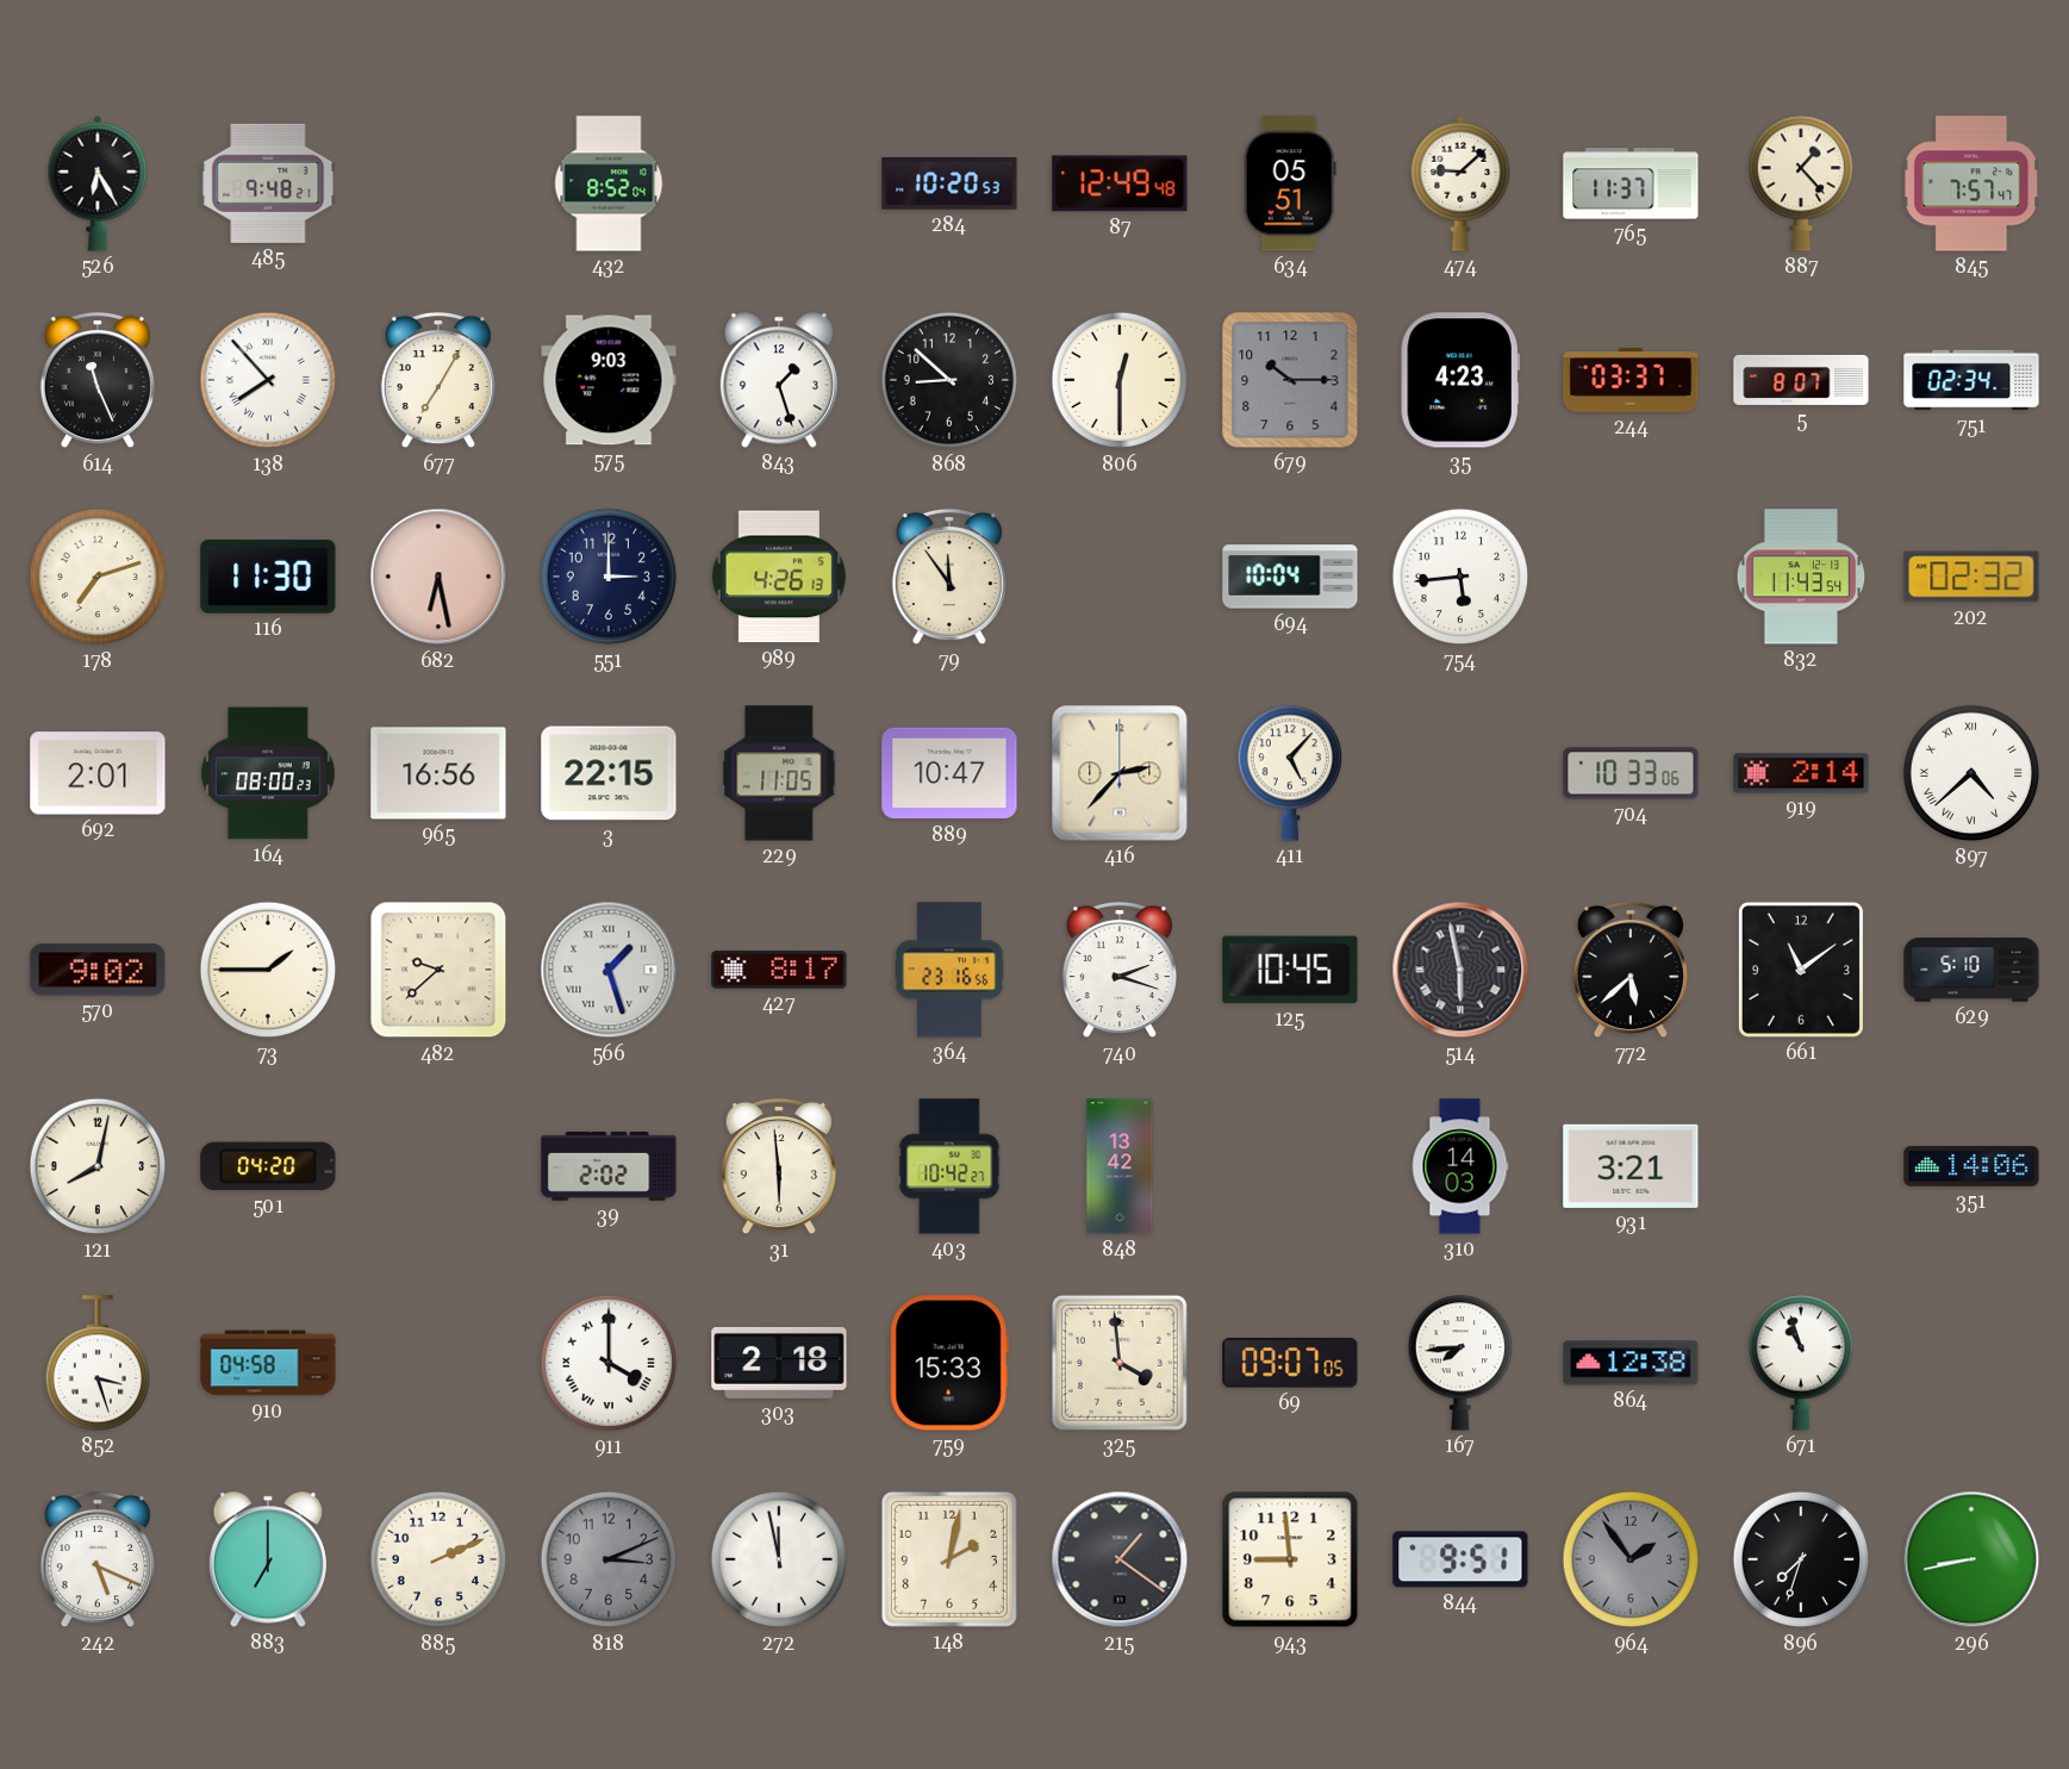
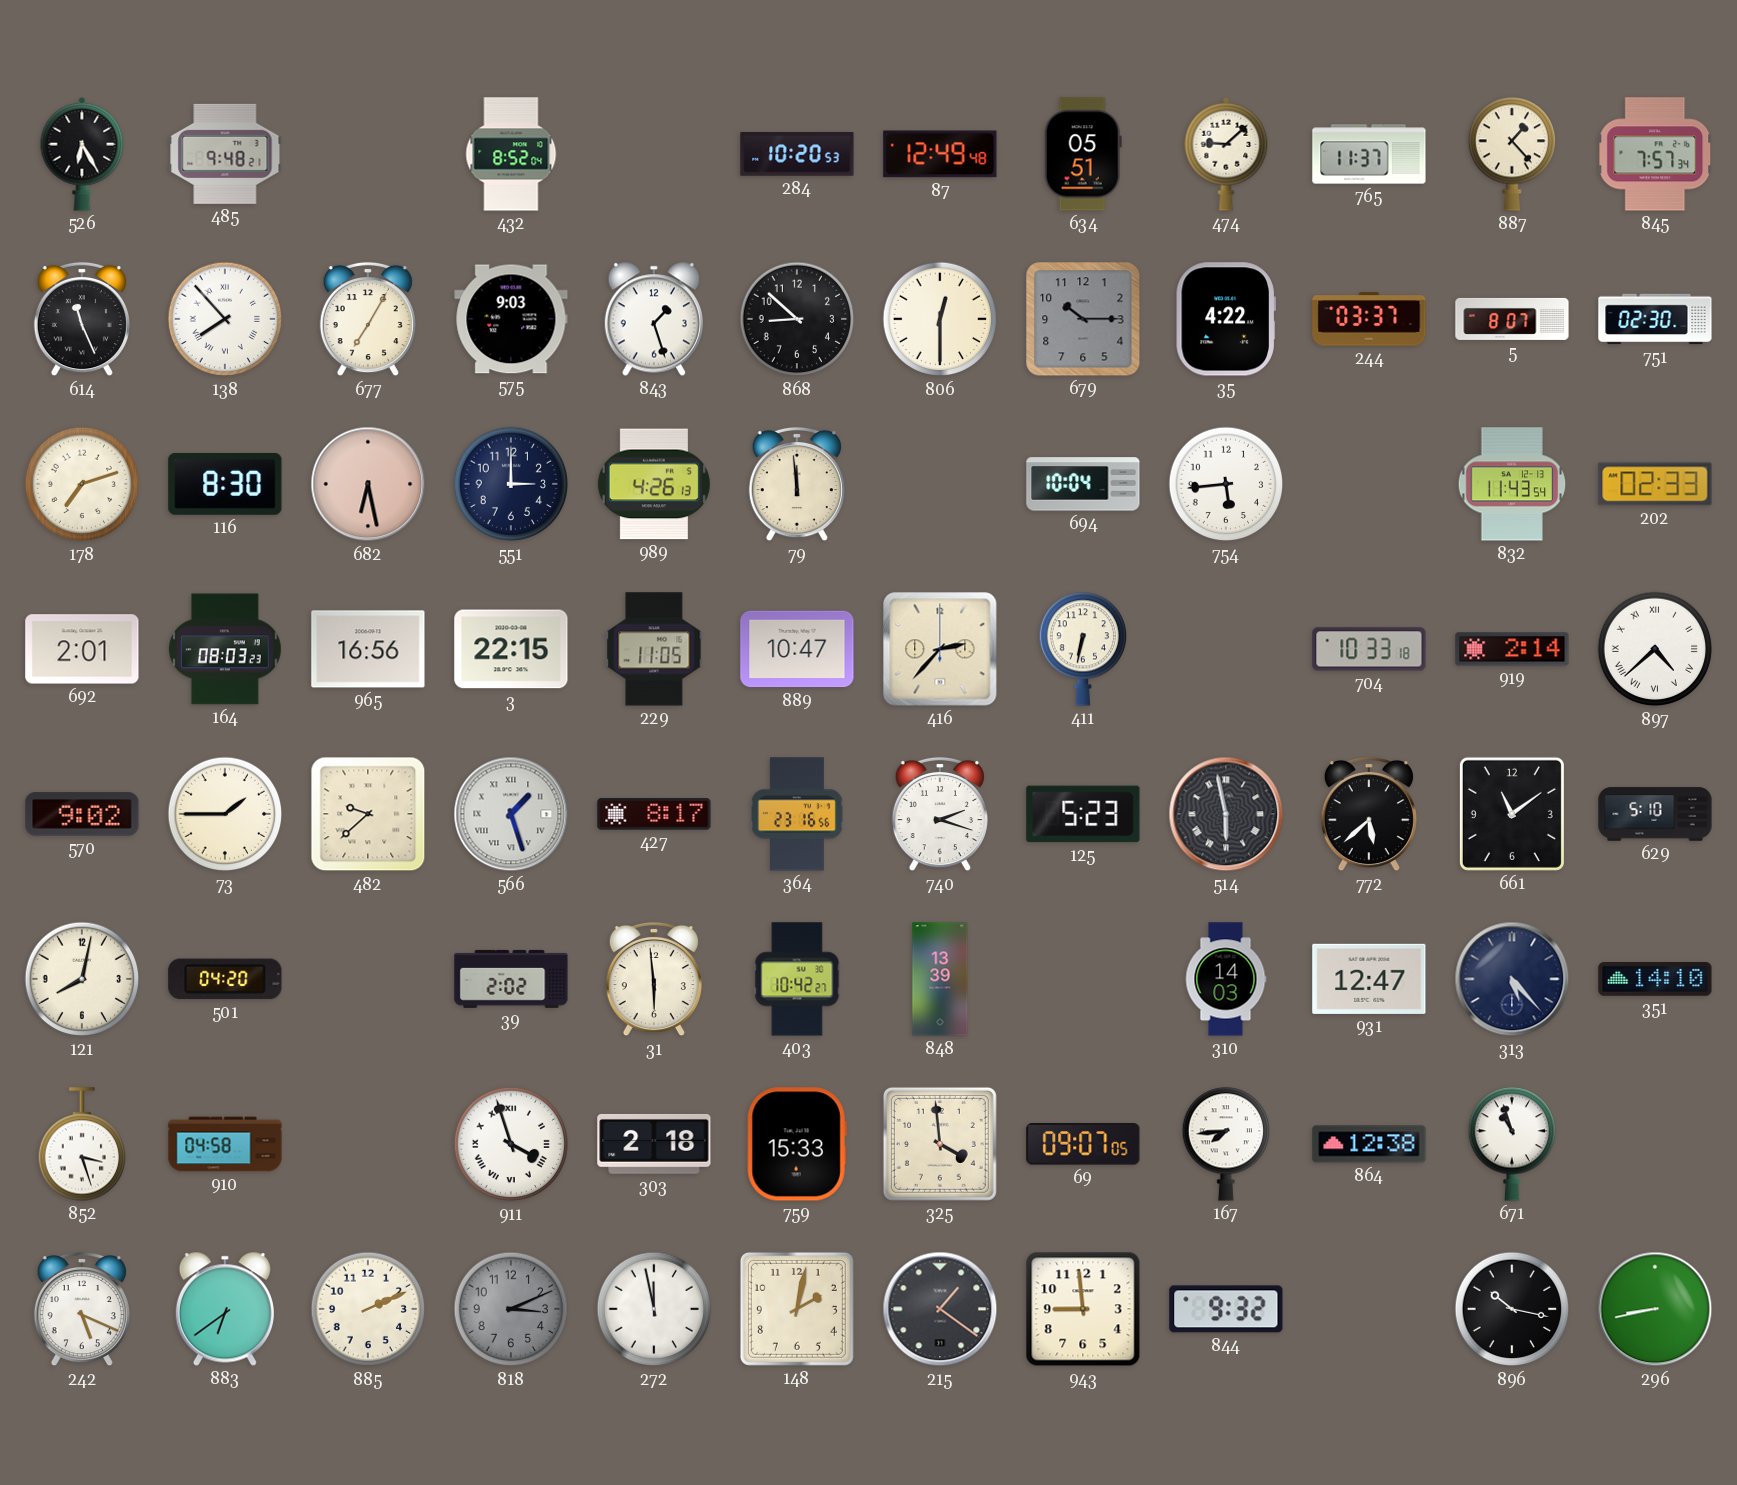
845: 7:57:47 -> 7:57:34 (1656, 154)
35: 4:23 -> 4:22 (1226, 319)
751: 02:34 -> 02:30 (1655, 319)
116: 11:30 -> 8:30 (225, 484)
79: 11:54 -> 11:59 (797, 484)
202: 02:32 -> 02:33 (1655, 484)
164: 08:00 -> 08:03 (225, 649)
411: 5:07 -> 6:32 (1082, 649)
704: 10:33:06 -> 10:33:18 (1369, 649)
125: 10:45 -> 5:23 (1083, 814)
848: 13:42 -> 13:39 (940, 979)
931: 3:21 -> 12:47 (1369, 979)
313: none -> 5:23 (1512, 979)
351: 14:06 -> 14:10 (1655, 980)
911: 4:00 -> 3:57 (511, 1144)
883: 7:00 -> 6:39 (225, 1309)
844: 9:51 -> 9:32 (1226, 1309)
964: 1:54 -> none (1631, 1559)
896: 7:33 -> 10:17 (1512, 1309)
